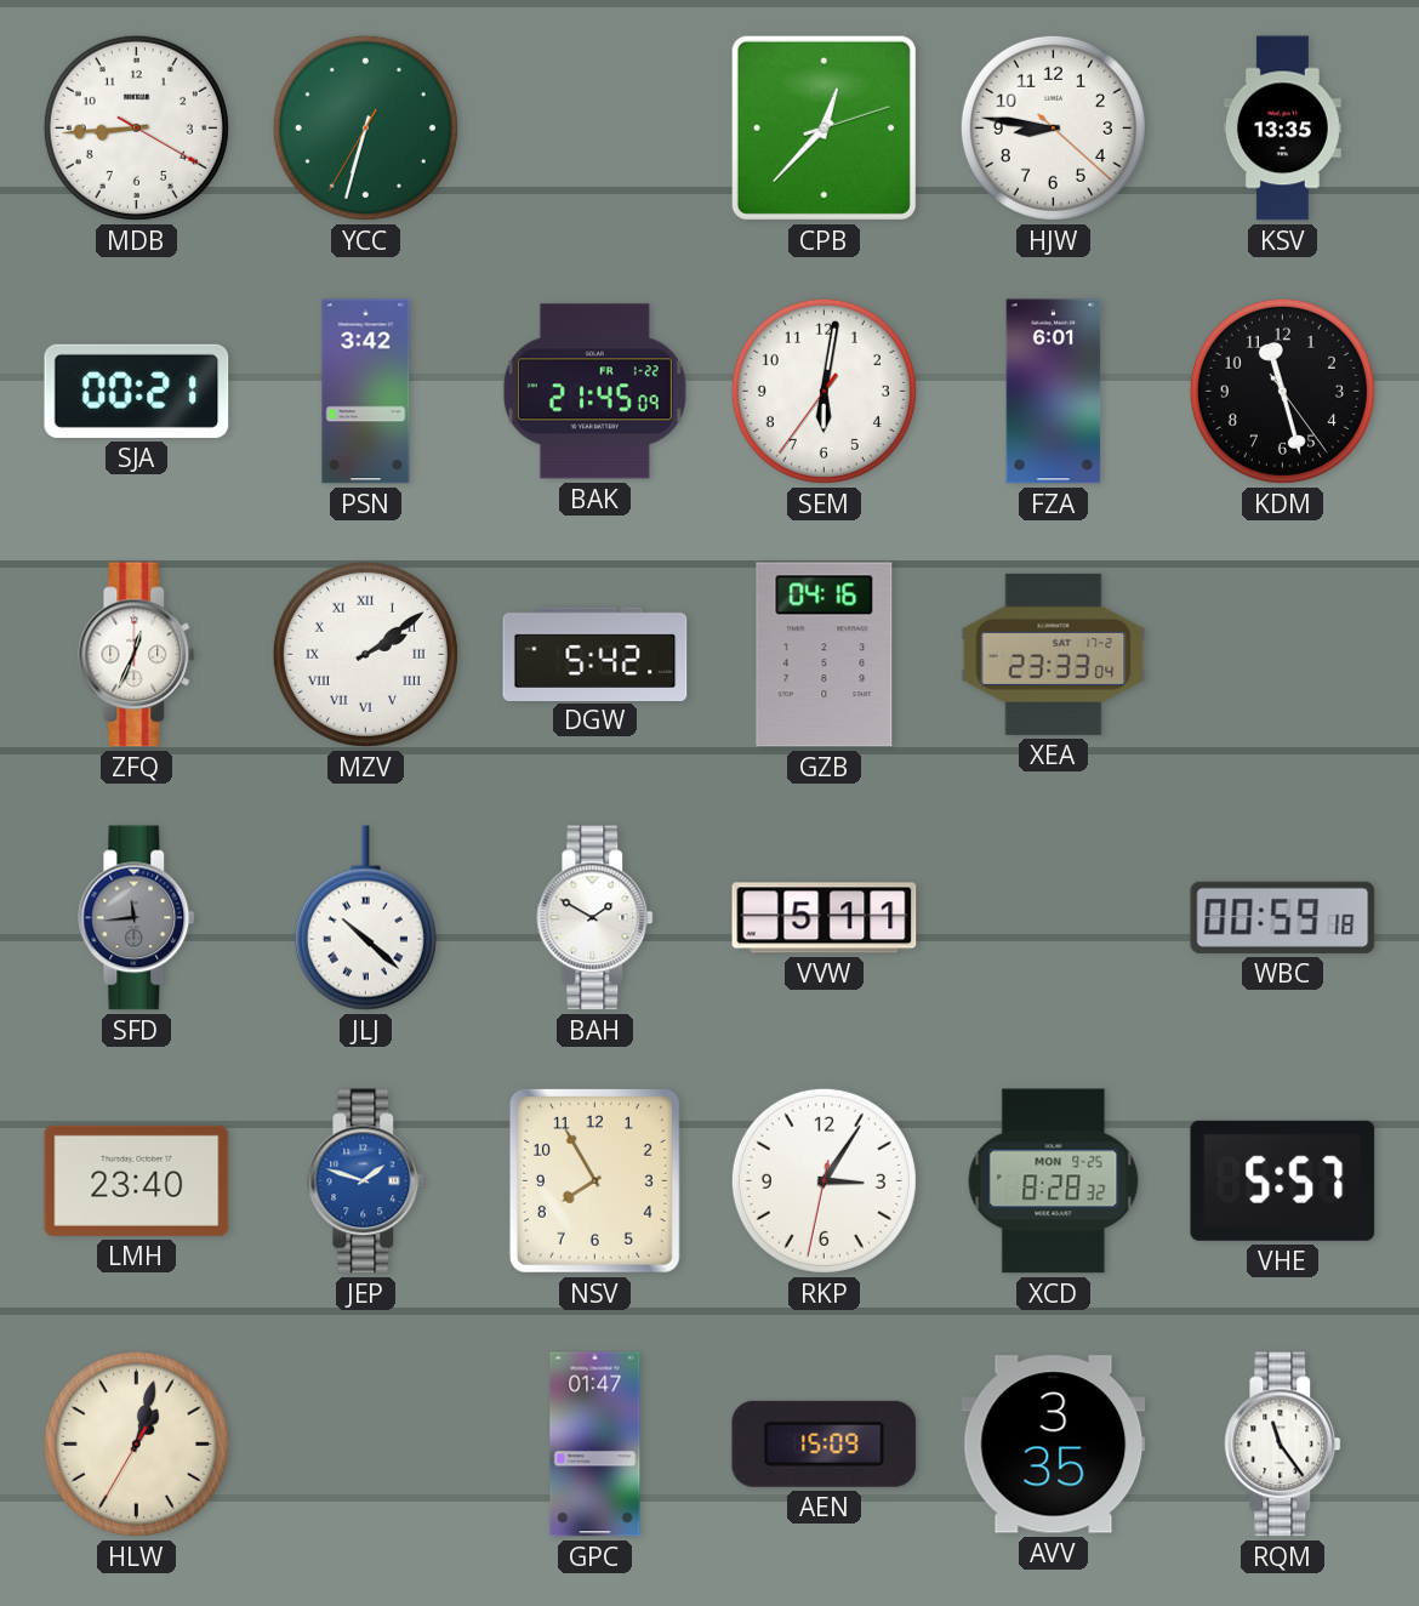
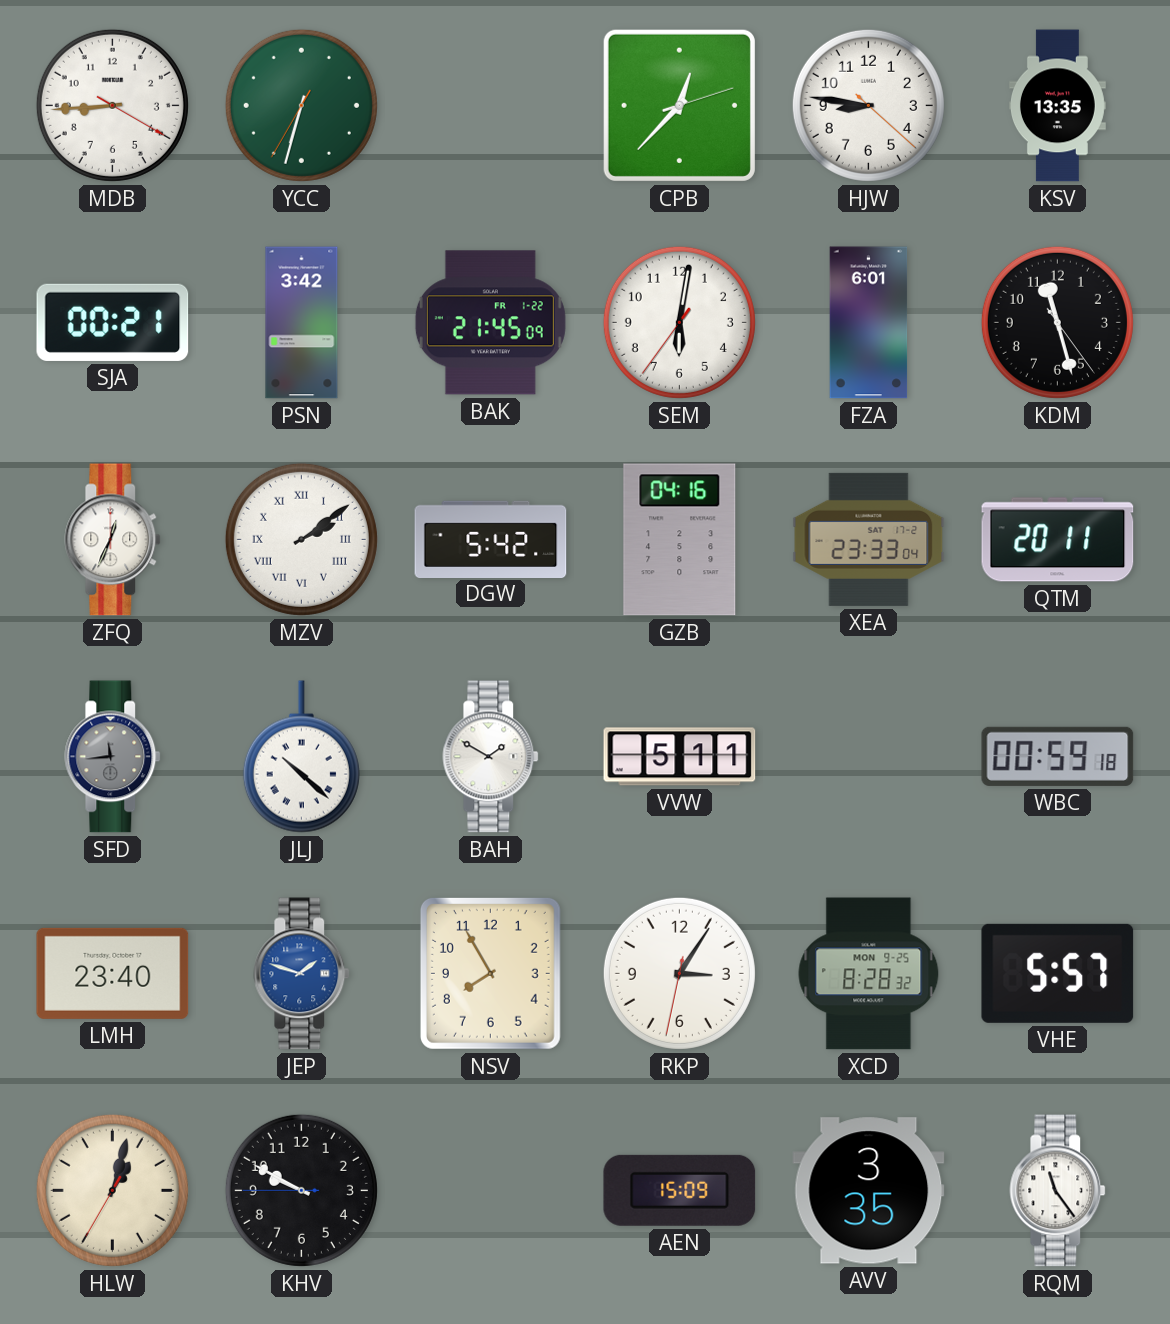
QTM: none -> 20:11 (1058, 540)
KHV: none -> 9:49 (301, 1190)
GPC: 01:47 -> none (595, 1445)
